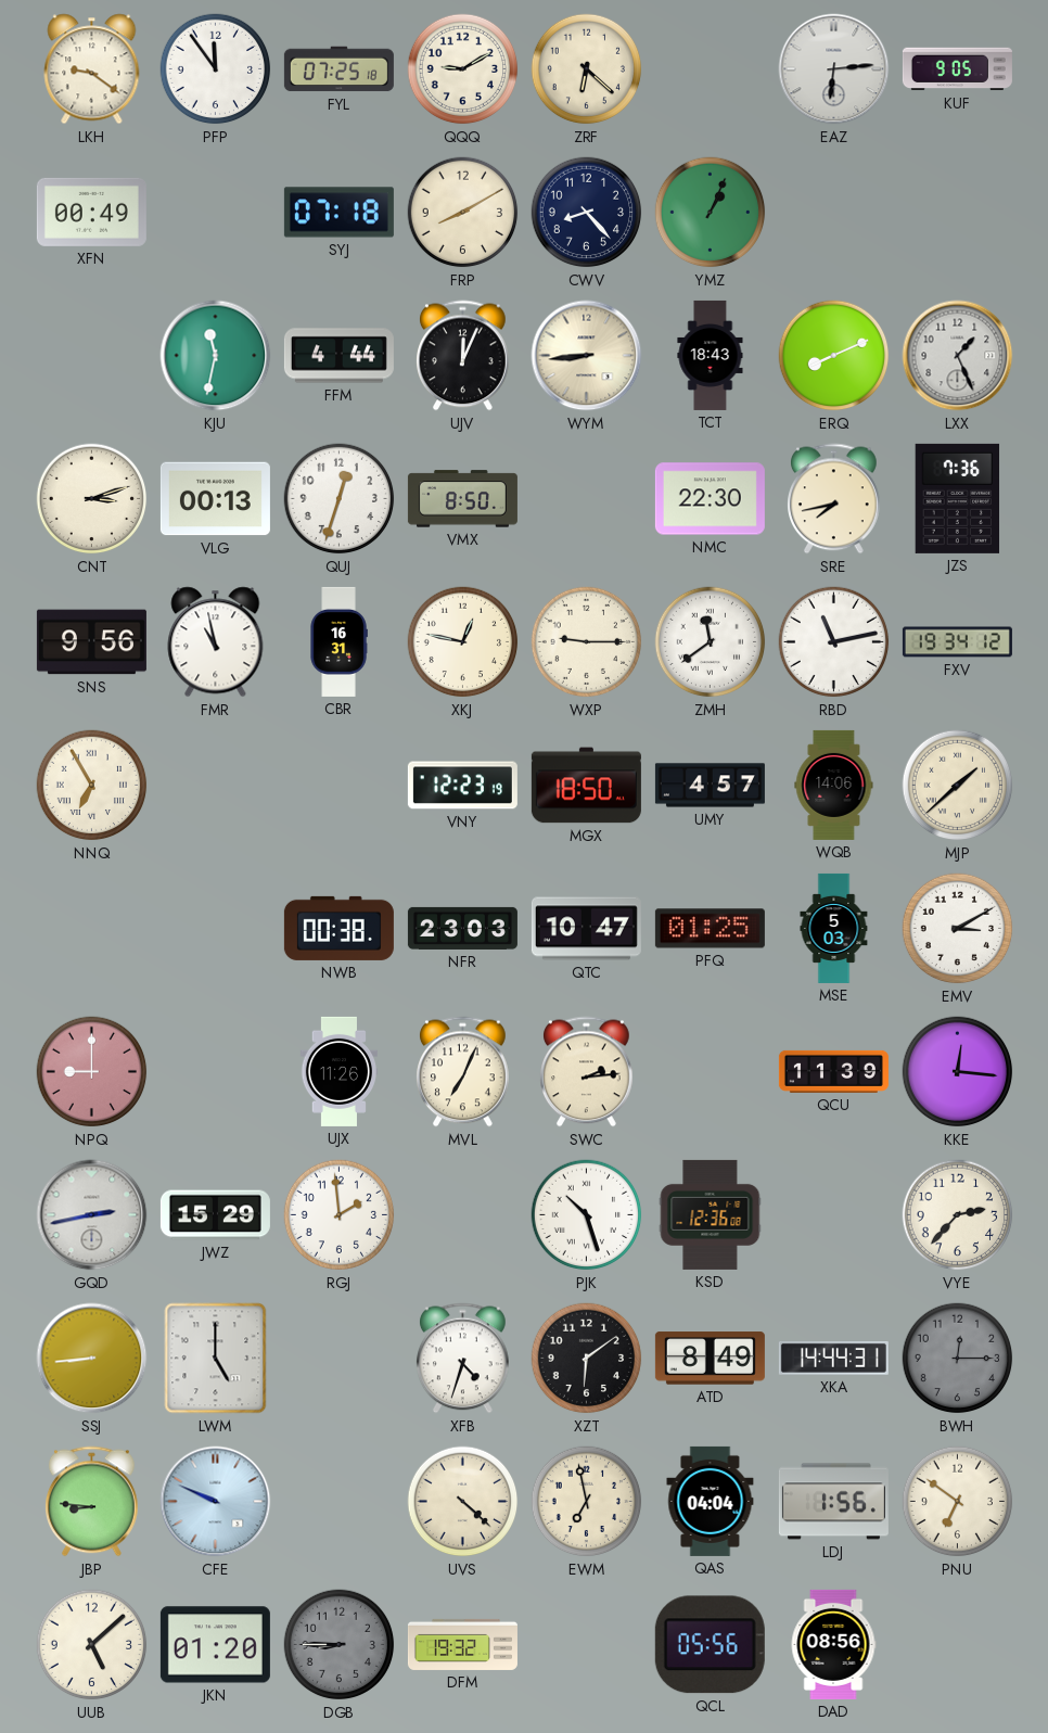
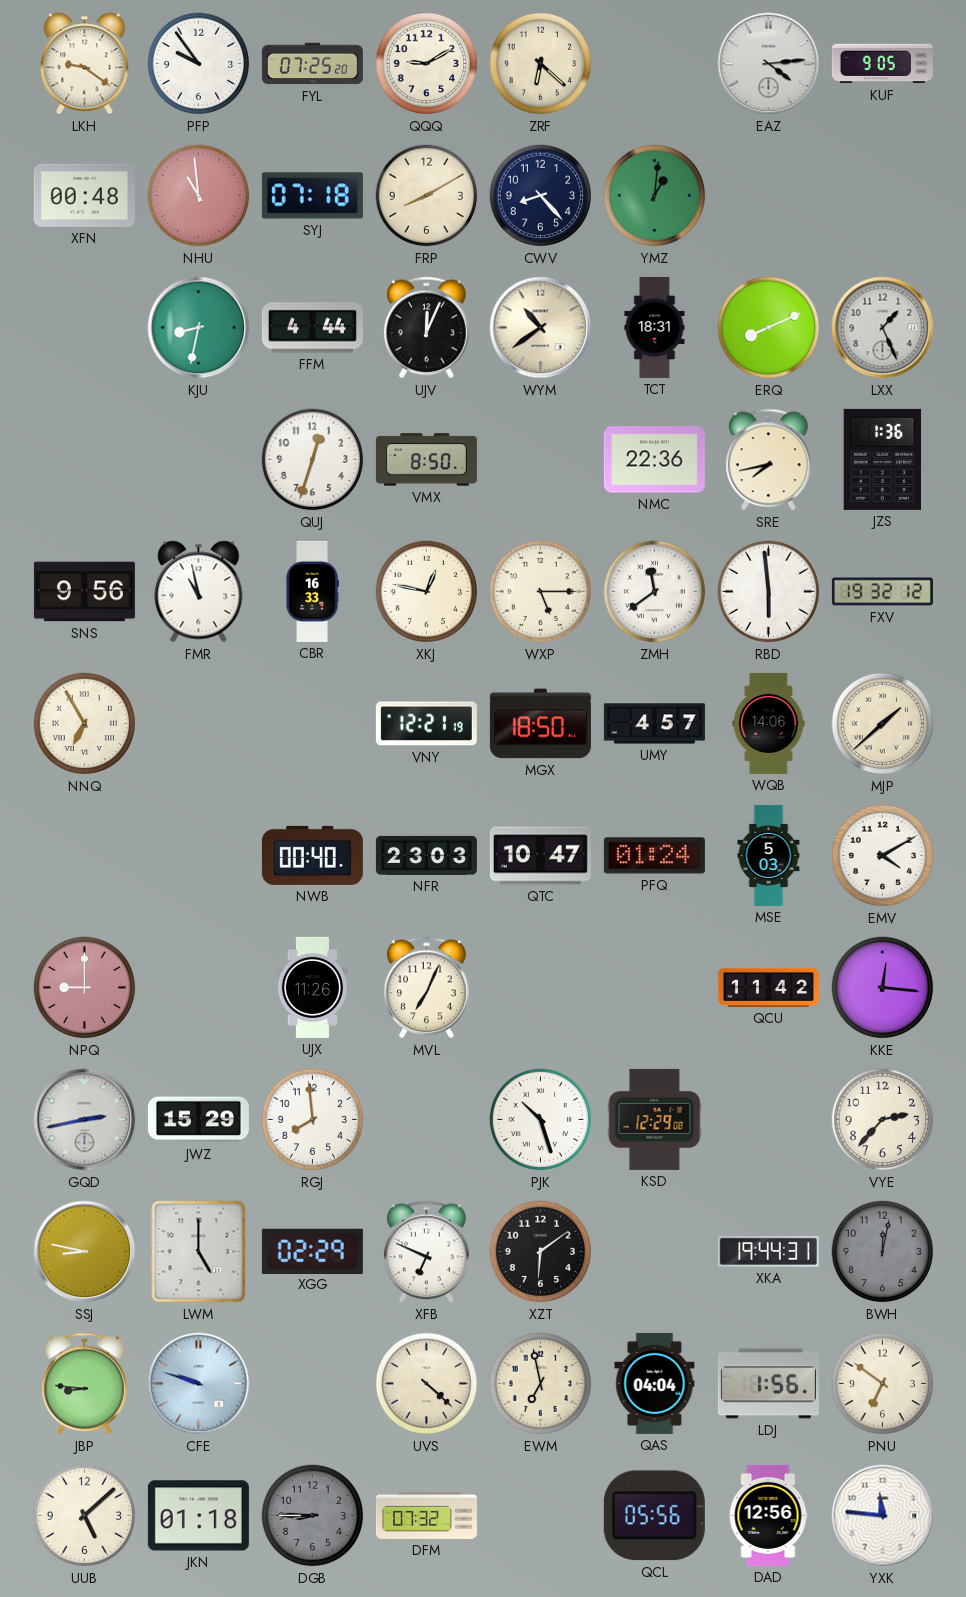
PFP: 11:54 -> 9:54 (199, 64)
FYL: 07:25:18 -> 07:25:20 (312, 64)
EAZ: 6:14 -> 4:14 (769, 64)
XFN: 00:49 -> 00:48 (84, 195)
NHU: none -> 10:59 (199, 196)
YMZ: 1:04 -> 1:01 (655, 196)
KJU: 11:32 -> 8:32 (199, 328)
WYM: 8:44 -> 10:39 (541, 328)
TCT: 18:43 -> 18:31 (655, 327)
CNT: 3:12 -> none (92, 499)
VLG: 00:13 -> none (215, 499)
NMC: 22:30 -> 22:36 (654, 460)
JZS: 7:36 -> 1:36 (883, 459)
CBR: 16:31 -> 16:33 (312, 591)
WXP: 9:15 -> 5:15 (541, 592)
RBD: 11:13 -> 5:59 (769, 592)
FXV: 19:34 -> 19:32 (882, 592)
VNY: 12:23 -> 12:21 (426, 724)
NWB: 00:38 -> 00:40 (312, 855)
PFQ: 01:25 -> 01:24 (654, 856)
EMV: 3:10 -> 4:10 (883, 856)
SWC: 2:14 -> none (587, 1072)
QCU: 11:39 -> 11:42 (768, 987)
RGJ: 1:59 -> 7:59 (313, 1120)
KSD: 12:36 -> 12:29 (655, 1119)
SSJ: 8:44 -> 8:47 (85, 1252)
XGG: none -> 02:29 (312, 1251)
XFB: 4:33 -> 6:49 (427, 1252)
ATD: 8:49 -> none (710, 1359)
XKA: 14:44 -> 19:44 (768, 1251)
BWH: 12:15 -> 12:02 (883, 1252)
CFE: 9:49 -> 9:48 (199, 1384)
JKN: 01:20 -> 01:18 (198, 1516)
DFM: 19:32 -> 07:32 (426, 1515)
DAD: 08:56 -> 12:56 (768, 1515)
YXK: none -> 11:46 (883, 1516)
